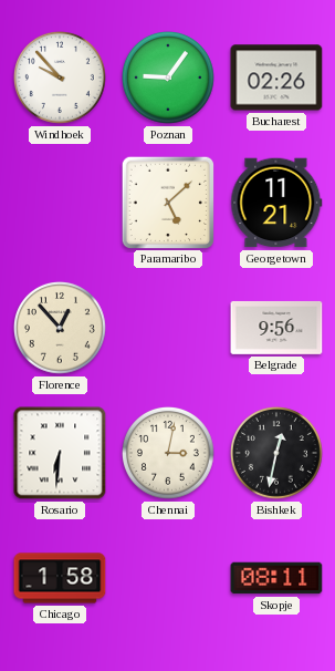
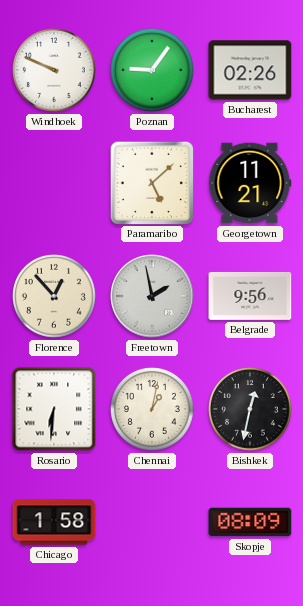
Windhoek: 9:53 -> 9:49 (55, 71)
Freetown: none -> 1:58 (152, 296)
Chennai: 3:02 -> 1:02 (153, 410)
Skopje: 08:11 -> 08:09 (250, 522)
